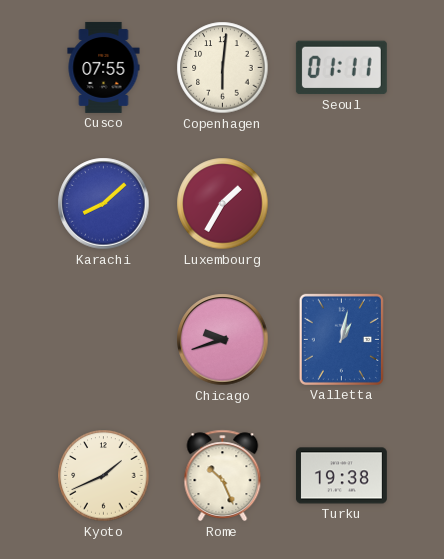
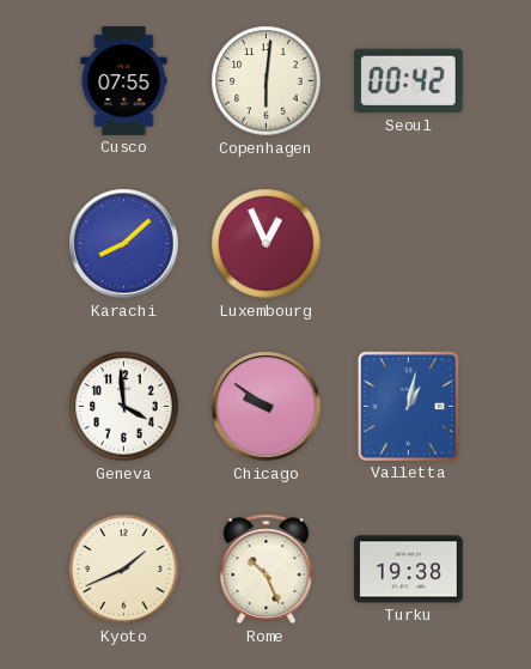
Seoul: 01:11 -> 00:42 (408, 81)
Luxembourg: 1:35 -> 12:56 (267, 244)
Geneva: none -> 3:59 (124, 407)
Chicago: 9:42 -> 9:51 (267, 407)
